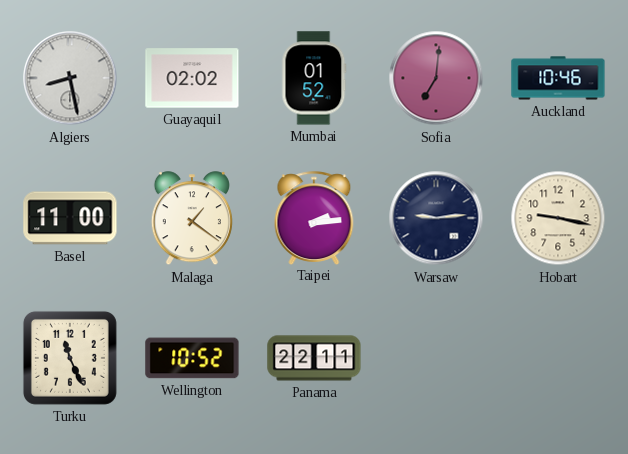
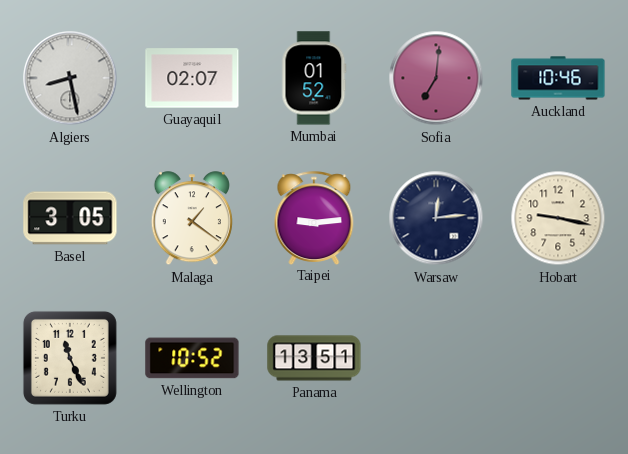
Guayaquil: 02:02 -> 02:07 (192, 78)
Basel: 11:00 -> 3:05 (70, 218)
Taipei: 2:14 -> 9:14 (314, 218)
Warsaw: 9:14 -> 12:14 (436, 218)
Panama: 22:11 -> 13:51 (314, 358)
